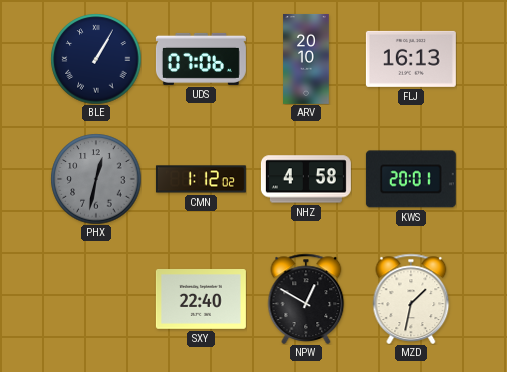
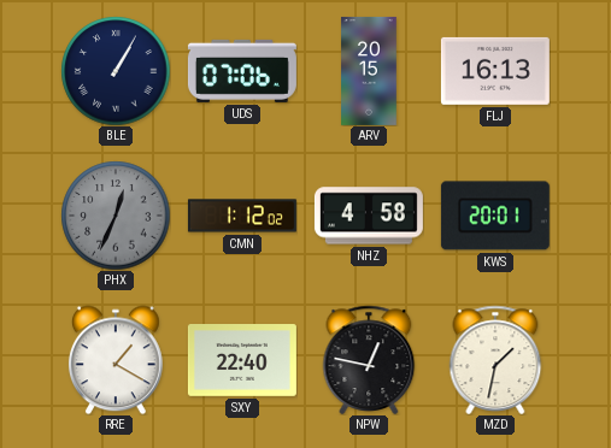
ARV: 20:10 -> 20:15 (369, 71)
PHX: 12:32 -> 12:34 (116, 216)
RRE: none -> 1:20 (116, 360)
NPW: 12:50 -> 12:47 (369, 360)
